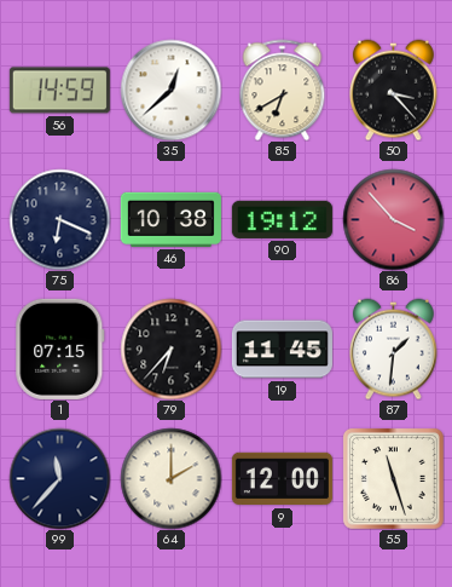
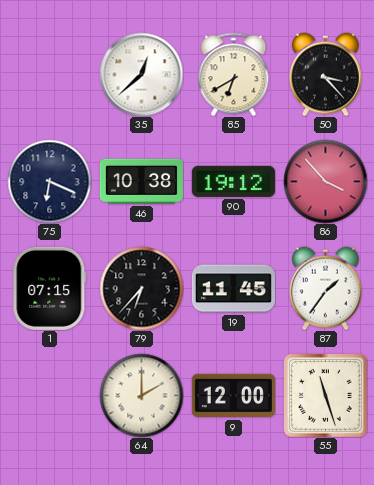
56: 14:59 -> none (59, 91)
87: 1:31 -> 1:36 (325, 288)
99: 11:37 -> none (59, 478)
